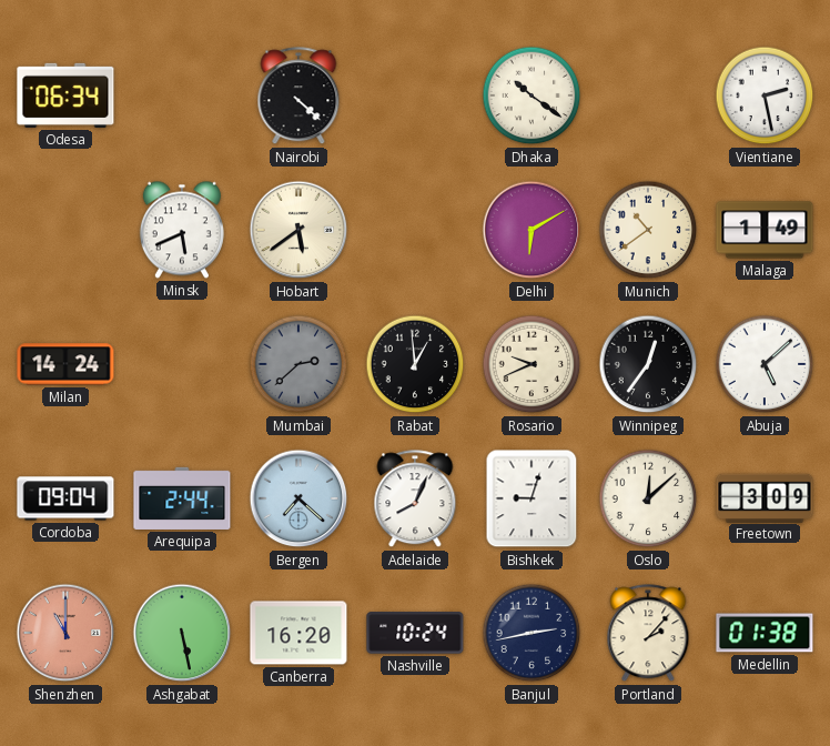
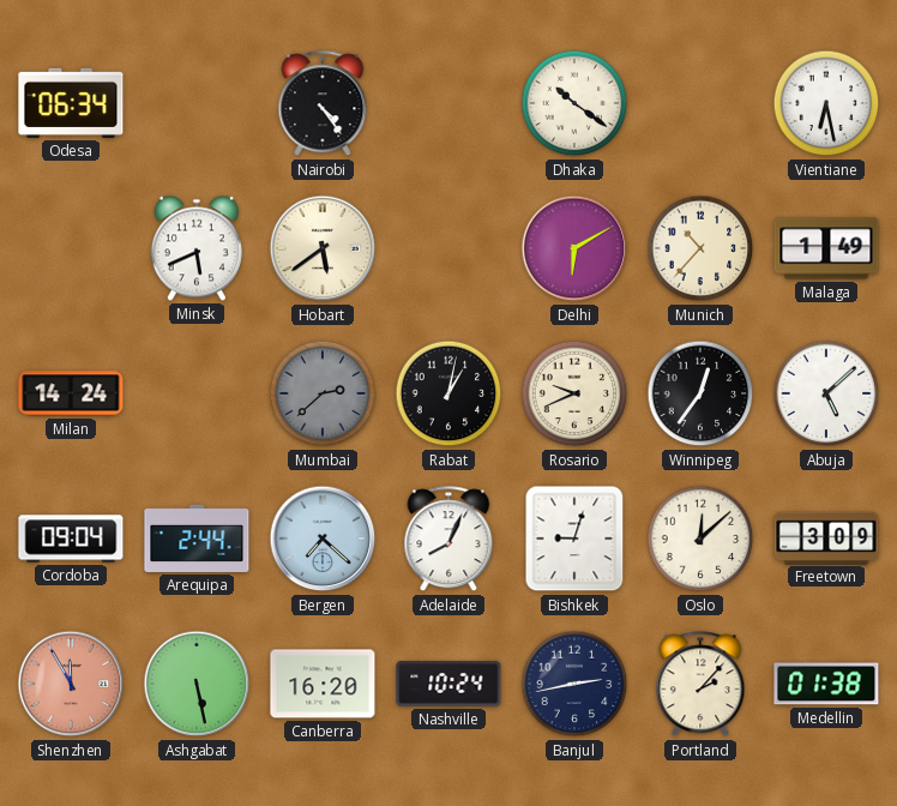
Nairobi: 4:22 -> 4:24 (323, 104)
Vientiane: 2:28 -> 6:28 (826, 103)
Munich: 10:39 -> 10:37 (700, 248)
Rabat: 12:59 -> 1:02 (448, 393)
Shenzhen: 11:00 -> 11:55 (71, 684)
